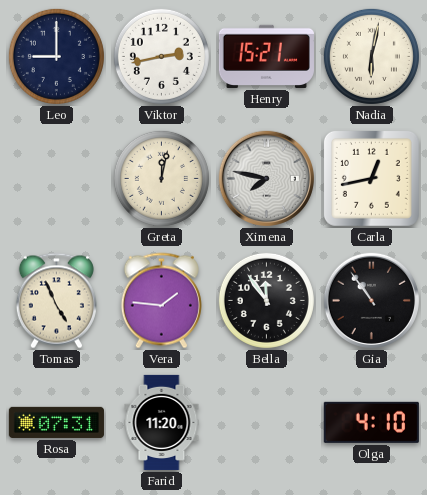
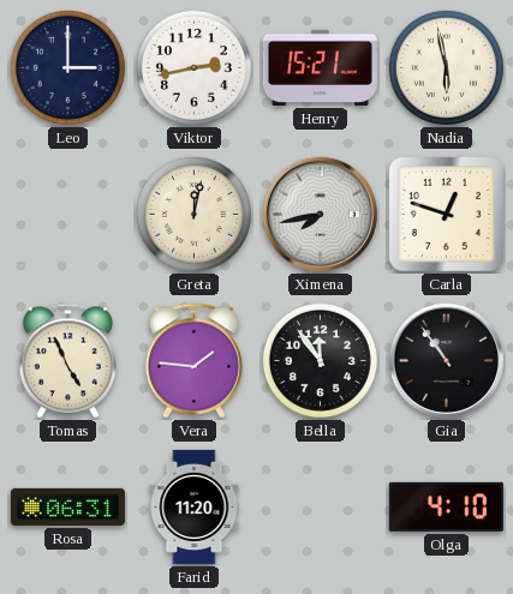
Leo: 9:00 -> 3:00 (67, 67)
Nadia: 6:02 -> 5:58 (446, 67)
Ximena: 7:47 -> 7:43 (320, 214)
Carla: 12:43 -> 12:48 (446, 214)
Rosa: 07:31 -> 06:31 (67, 506)
